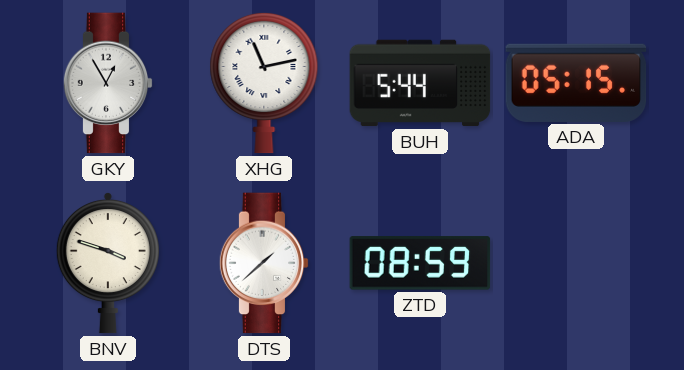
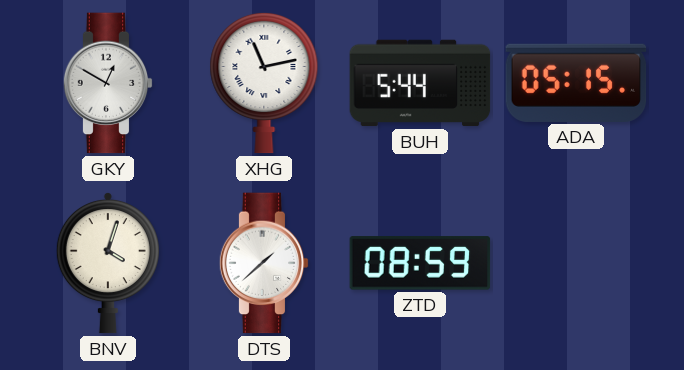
GKY: 12:55 -> 12:50 (108, 83)
BNV: 3:48 -> 4:03 (108, 263)
